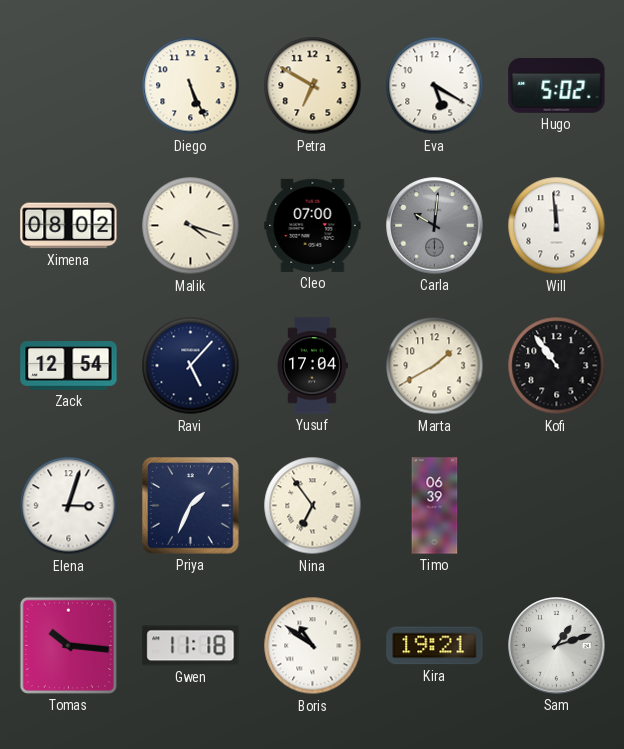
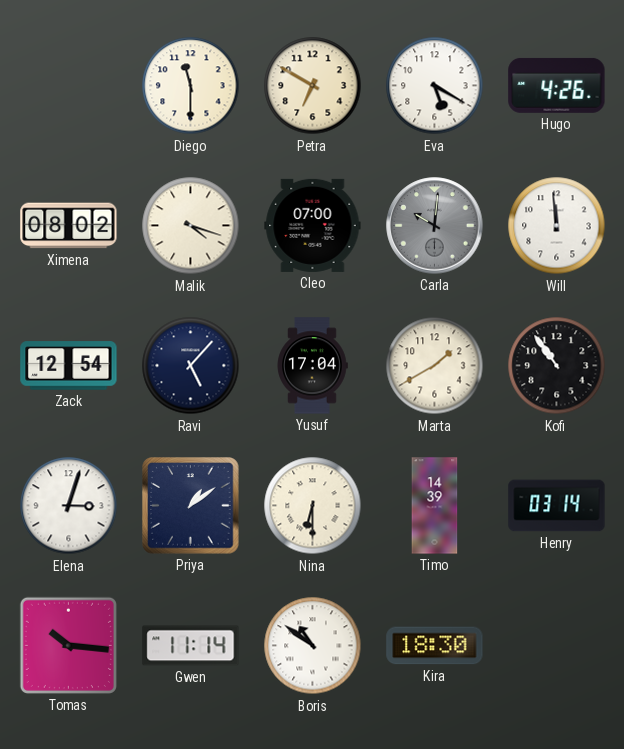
Diego: 5:26 -> 11:30 (191, 86)
Hugo: 5:02 -> 4:26 (557, 85)
Priya: 1:34 -> 1:09 (191, 506)
Nina: 6:54 -> 6:30 (313, 506)
Timo: 06:39 -> 14:39 (435, 506)
Henry: none -> 03:14 (557, 506)
Gwen: 11:18 -> 11:14 (191, 646)
Kira: 19:21 -> 18:30 (435, 646)
Sam: 1:12 -> none (557, 646)
